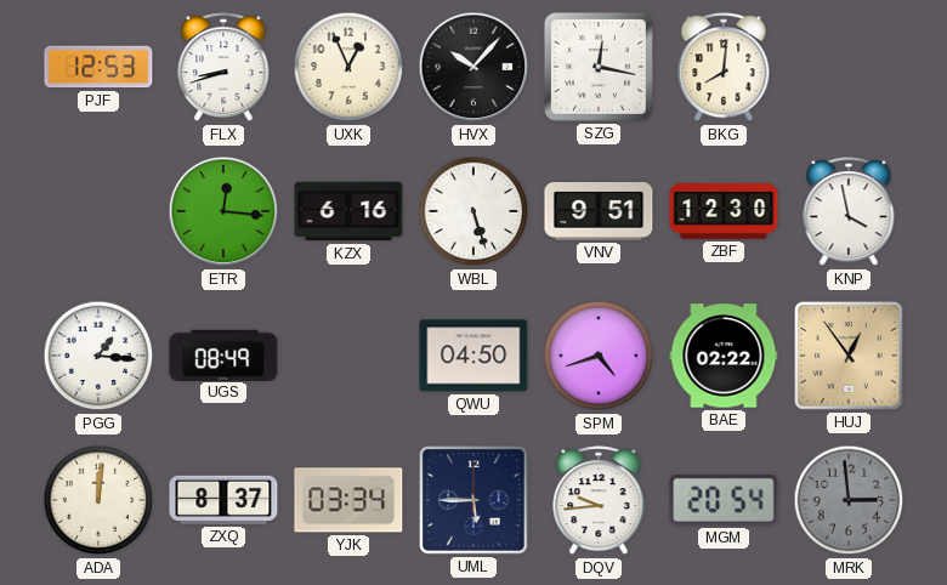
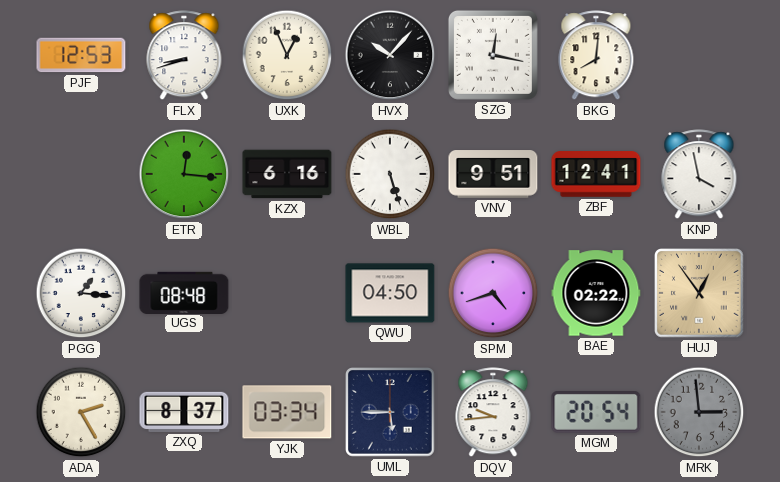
ZBF: 12:30 -> 12:41 (596, 174)
UGS: 08:49 -> 08:48 (184, 292)
ADA: 12:01 -> 2:25 (81, 412)
